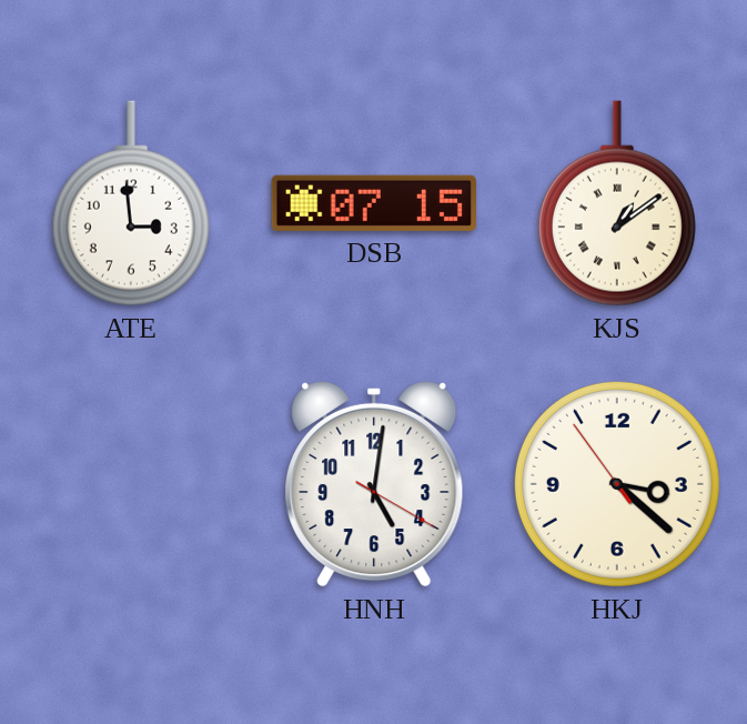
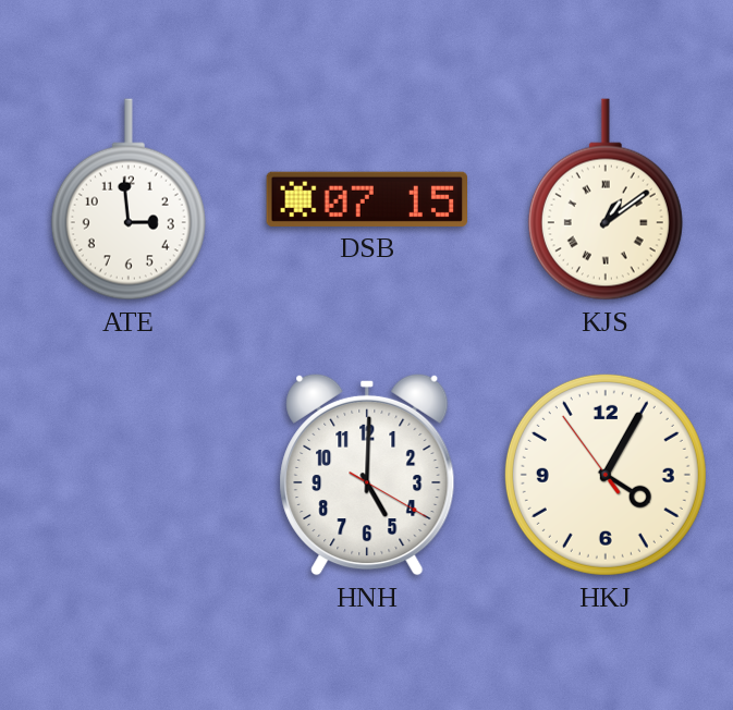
HNH: 5:01 -> 5:00 (367, 475)
HKJ: 3:21 -> 4:04 (606, 475)
